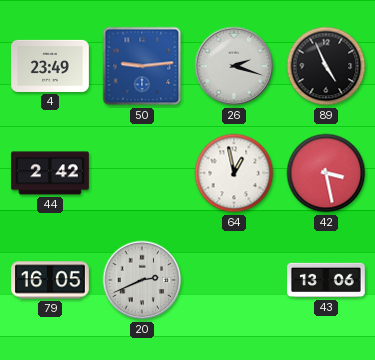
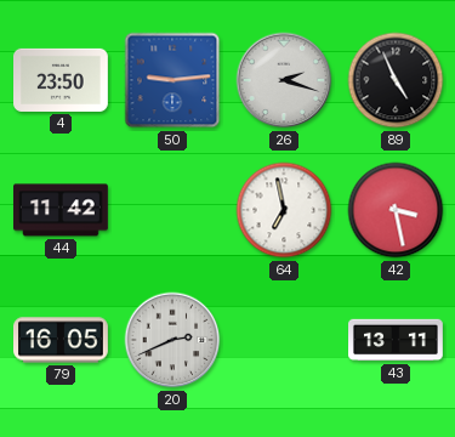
4: 23:49 -> 23:50 (62, 80)
44: 2:42 -> 11:42 (62, 210)
64: 12:58 -> 6:58 (284, 210)
43: 13:06 -> 13:11 (397, 340)
